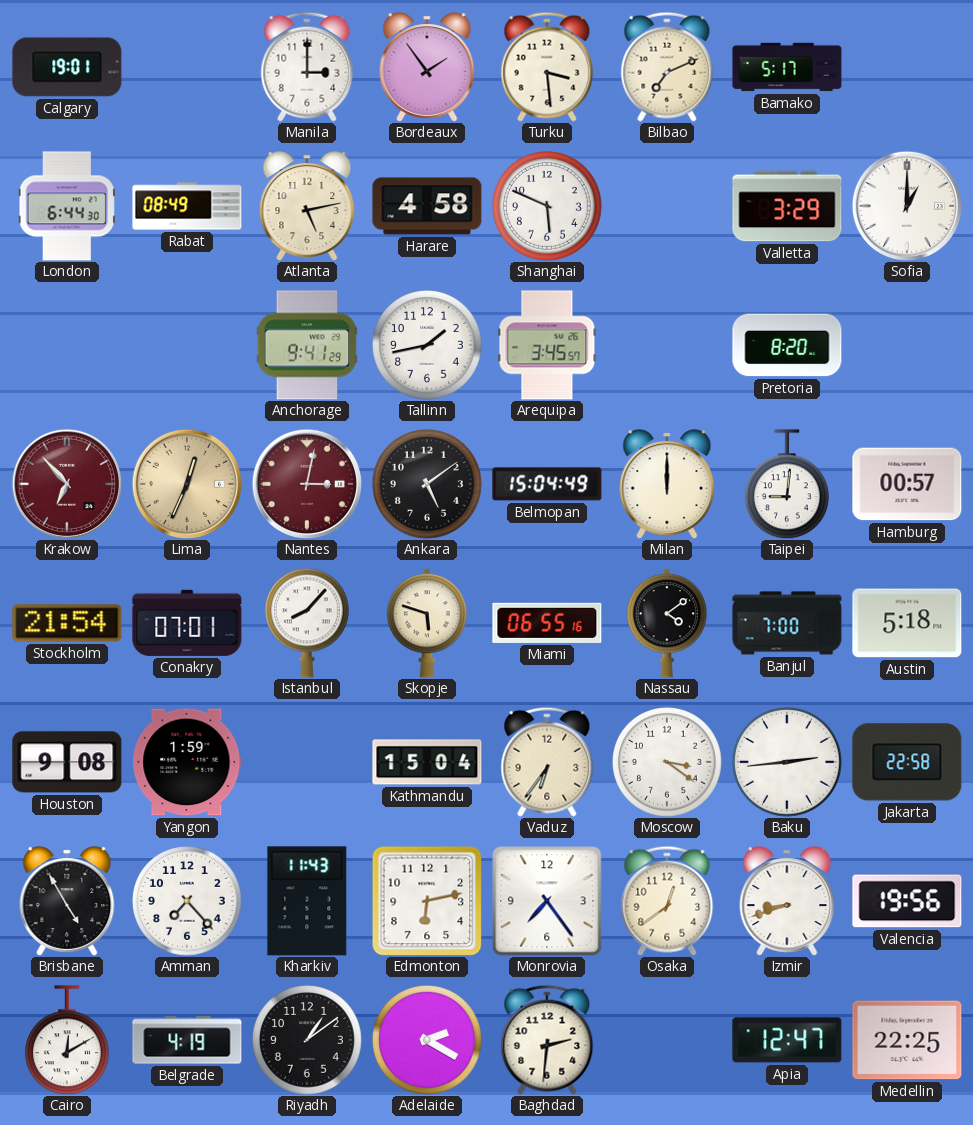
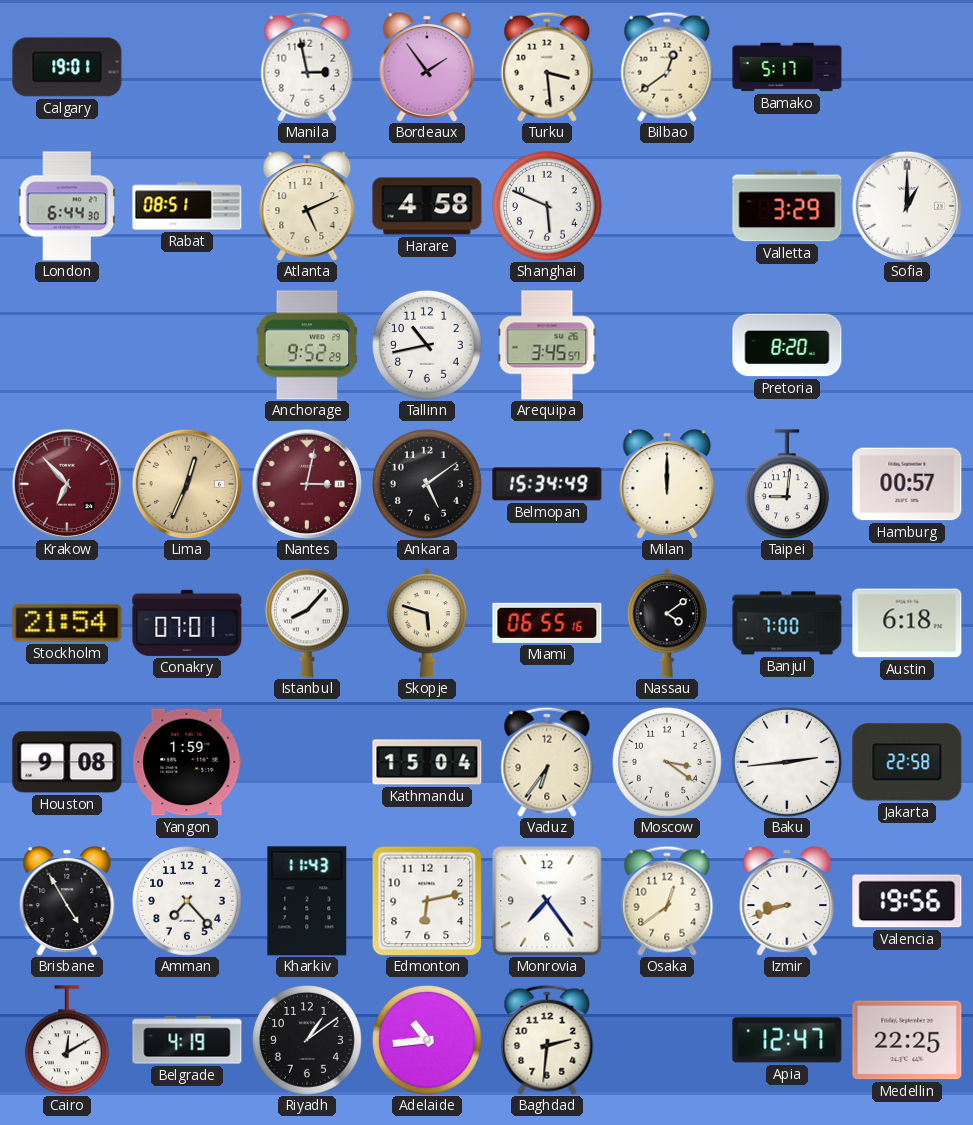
Manila: 3:00 -> 2:58 (307, 67)
Bilbao: 7:11 -> 12:39 (667, 67)
Rabat: 08:49 -> 08:51 (187, 206)
Atlanta: 5:13 -> 5:11 (307, 206)
Anchorage: 9:41 -> 9:52 (307, 345)
Tallinn: 1:43 -> 10:43 (428, 346)
Belmopan: 15:04 -> 15:34 (547, 484)
Austin: 5:18 -> 6:18 (907, 623)
Adelaide: 2:20 -> 10:44 (428, 1041)
